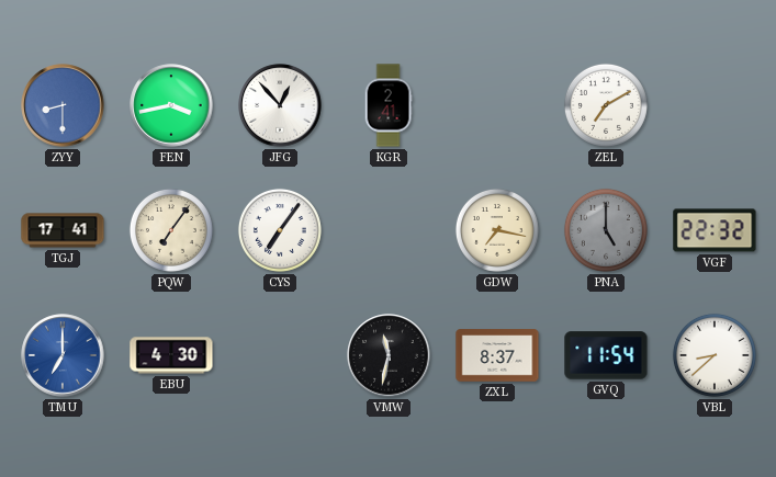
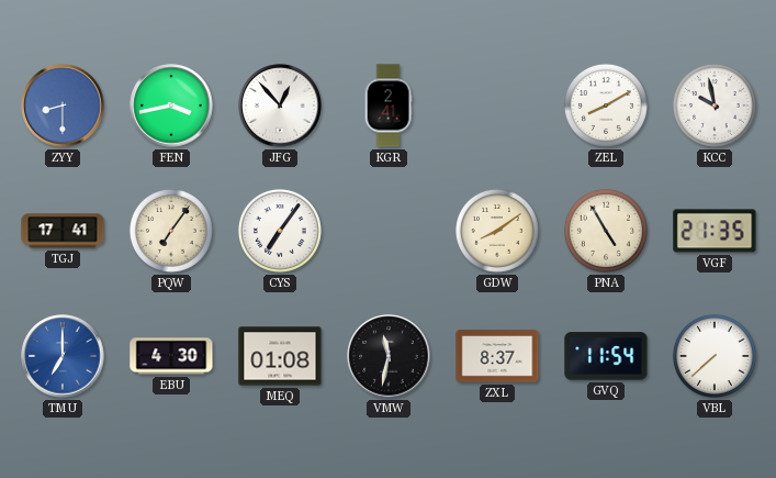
ZEL: 7:10 -> 8:10 (606, 105)
KCC: none -> 9:58 (715, 105)
GDW: 7:17 -> 8:09 (497, 231)
PNA: 5:00 -> 4:55 (606, 231)
PNA dial: grey -> cream (606, 231)
VGF: 22:32 -> 21:35 (715, 231)
MEQ: none -> 01:08 (280, 356)
VBL: 8:38 -> 7:38 (715, 356)
